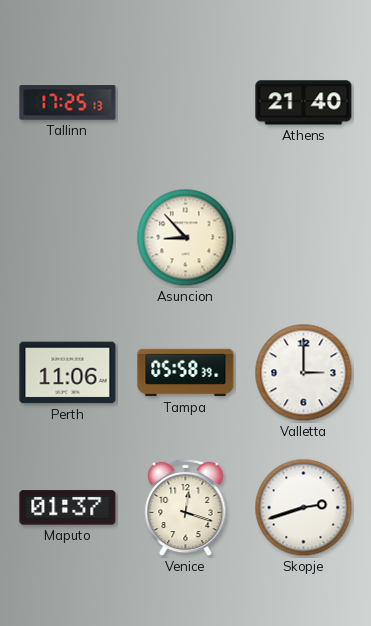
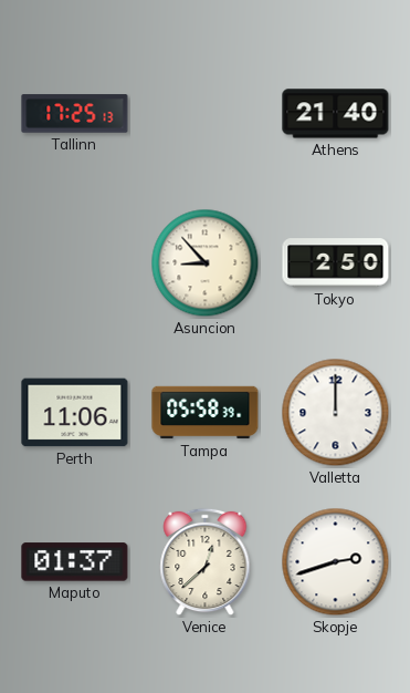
Tokyo: none -> 2:50 (336, 263)
Valletta: 3:00 -> 12:00 (336, 413)
Venice: 12:18 -> 12:38 (206, 562)
